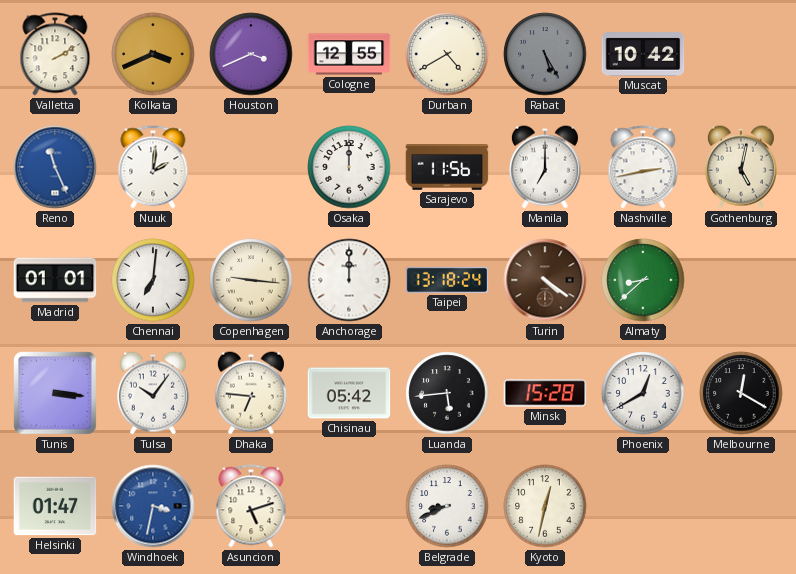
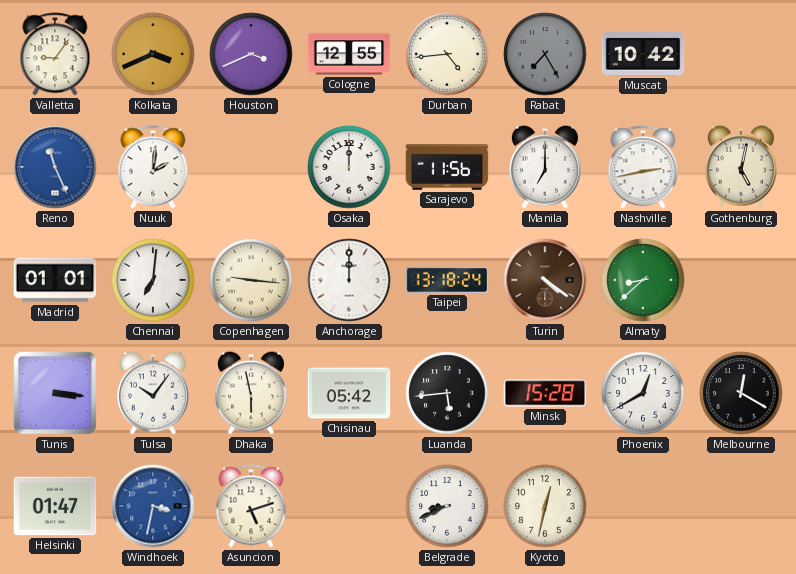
Valletta: 2:10 -> 9:06 (55, 54)
Durban: 4:40 -> 4:44 (447, 54)
Rabat: 5:25 -> 7:25 (545, 54)
Dhaka: 6:46 -> 5:58 (251, 393)
